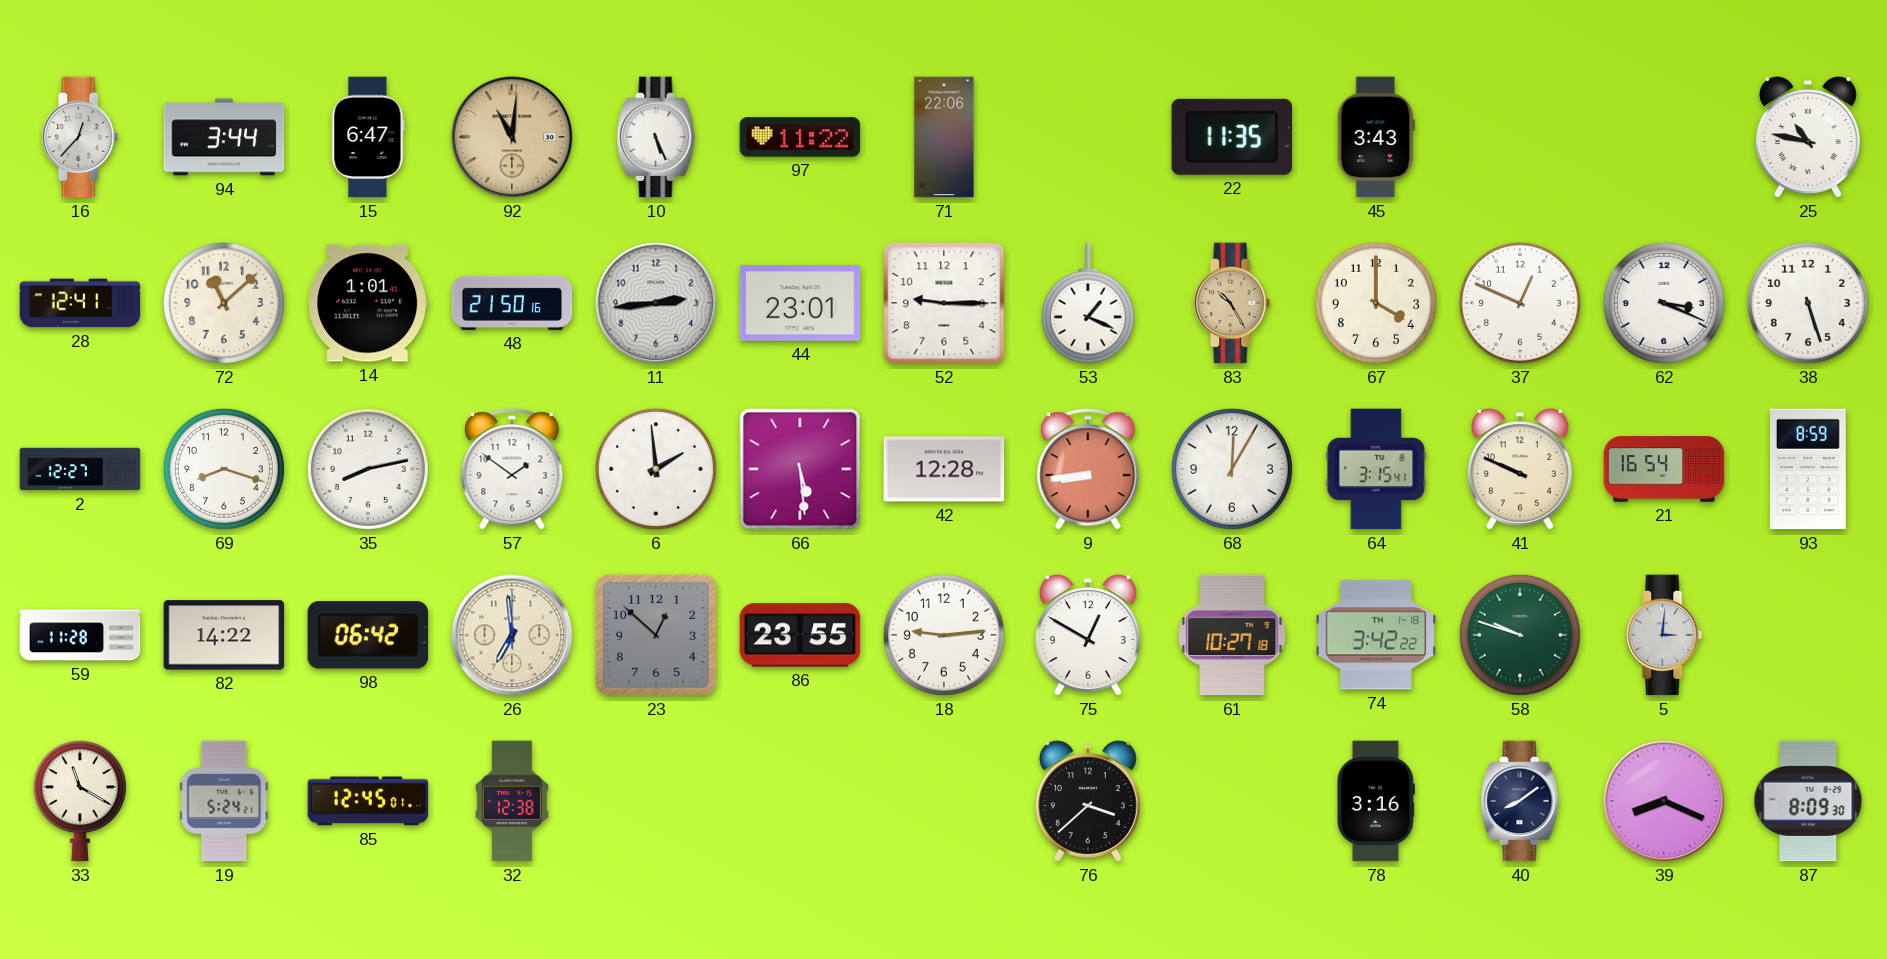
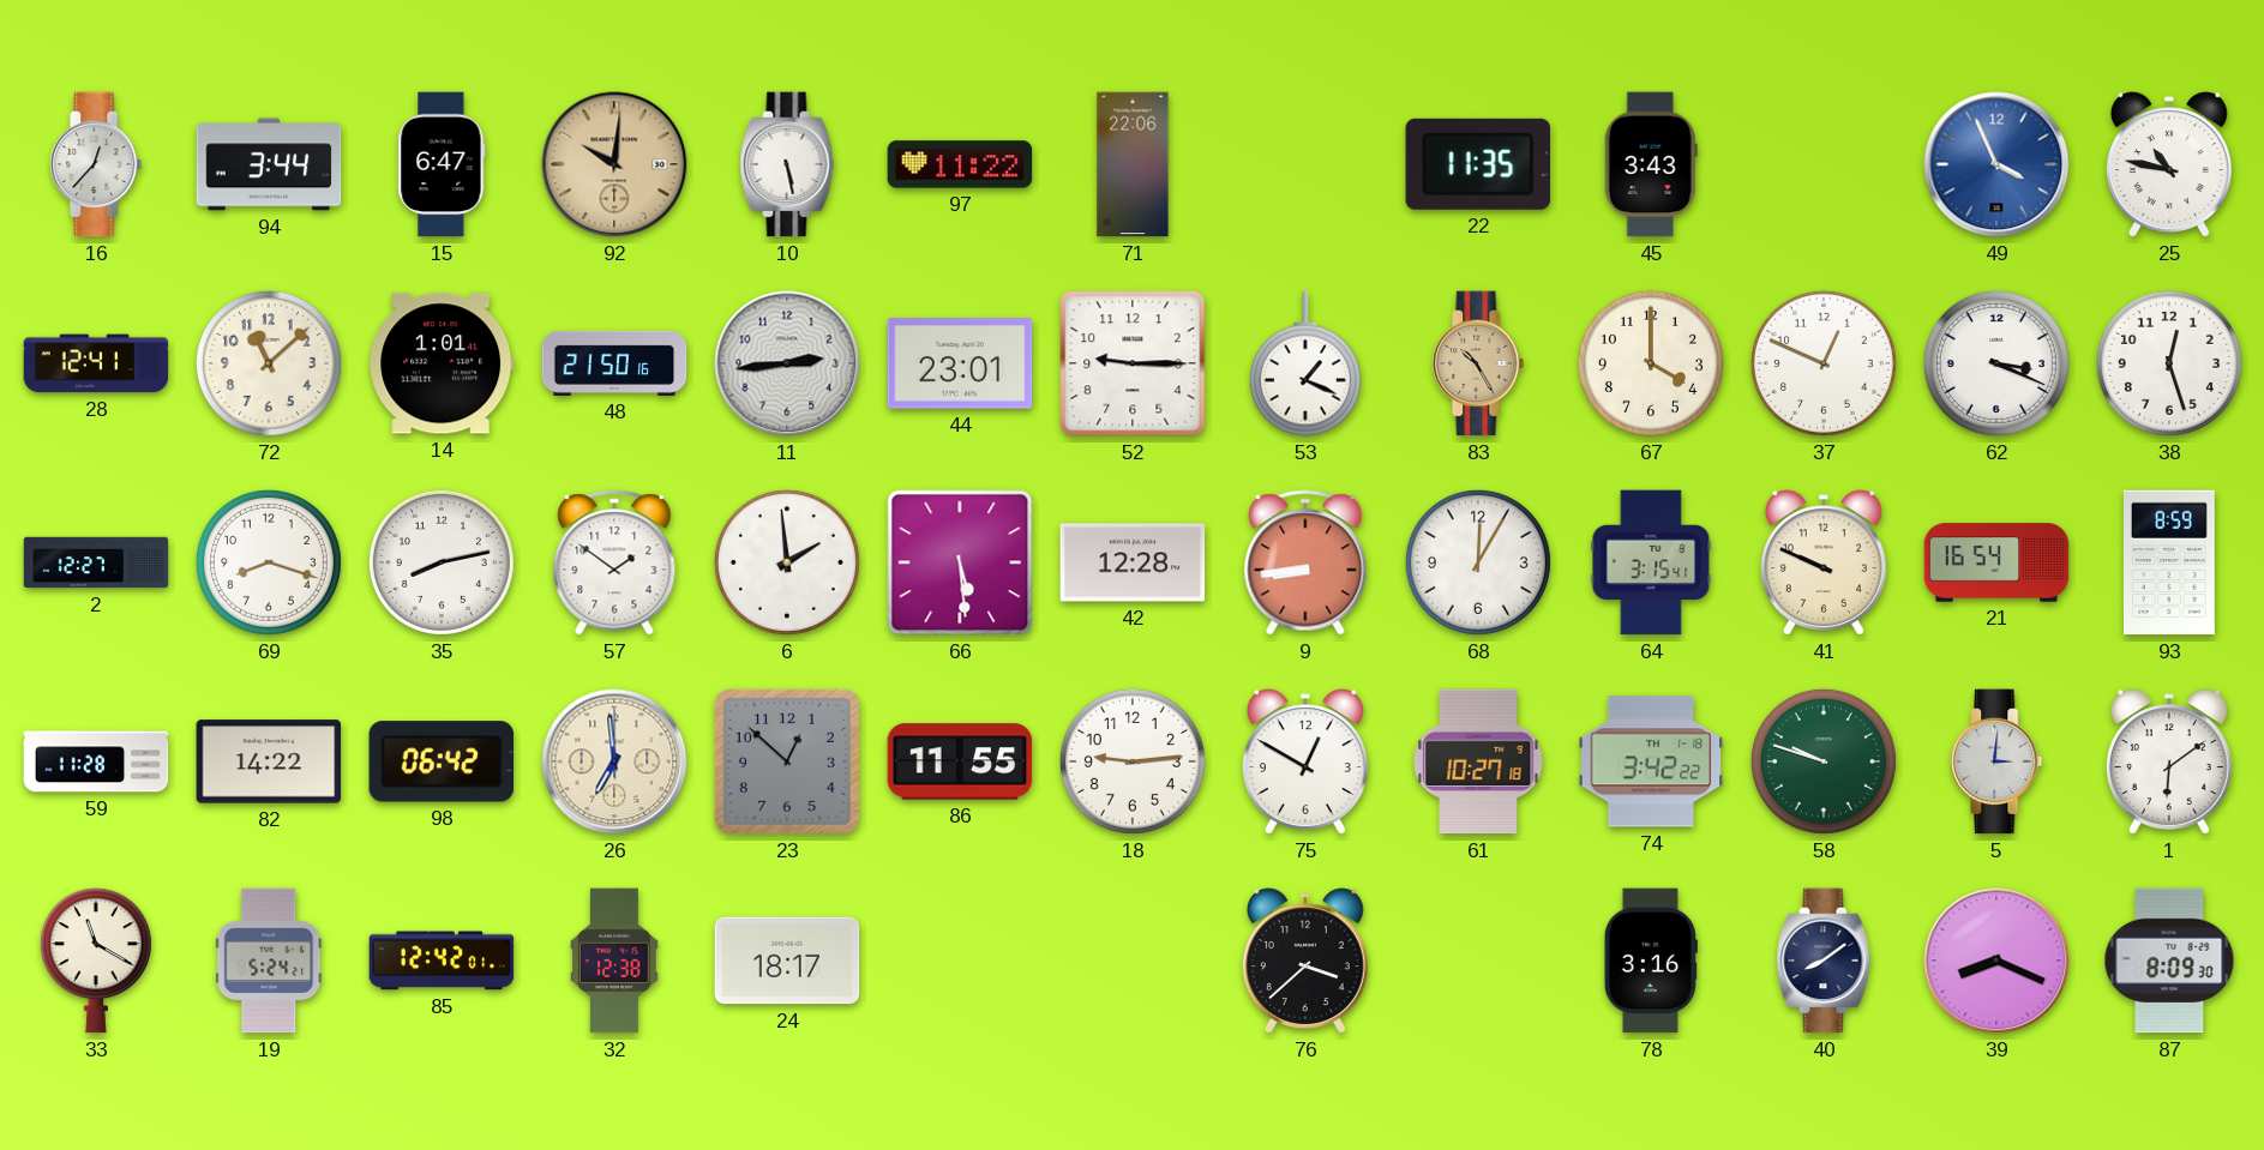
92: 11:01 -> 10:01 (614, 164)
10: 5:26 -> 5:28 (787, 164)
49: none -> 3:56 (1996, 164)
38: 5:27 -> 12:27 (2169, 363)
86: 23:55 -> 11:55 (960, 761)
1: none -> 6:09 (2169, 761)
85: 12:45 -> 12:42 (442, 961)
24: none -> 18:17 (787, 961)
